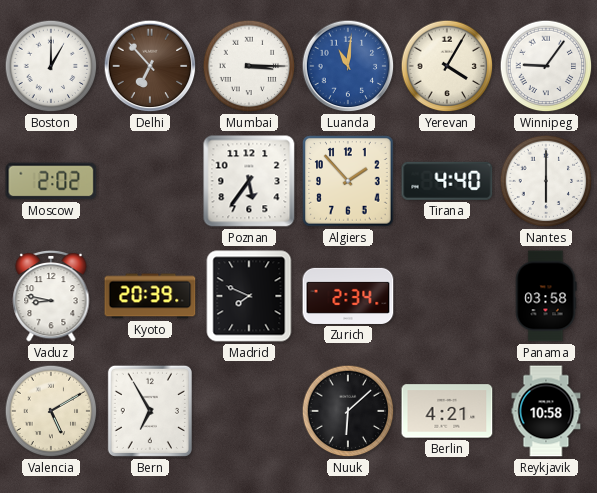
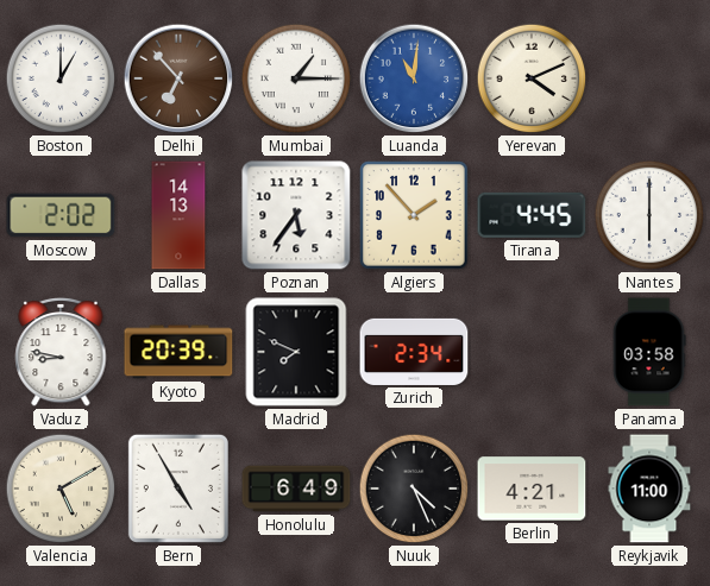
Mumbai: 3:15 -> 1:15 (296, 78)
Yerevan: 4:05 -> 4:11 (532, 78)
Winnipeg: 9:06 -> none (546, 66)
Dallas: none -> 14:13 (178, 215)
Tirana: 4:40 -> 4:45 (532, 215)
Bern: 6:55 -> 4:55 (178, 489)
Honolulu: none -> 6:49 (296, 489)
Nuuk: 6:08 -> 4:26 (414, 489)
Reykjavik: 10:58 -> 11:00 (649, 489)
